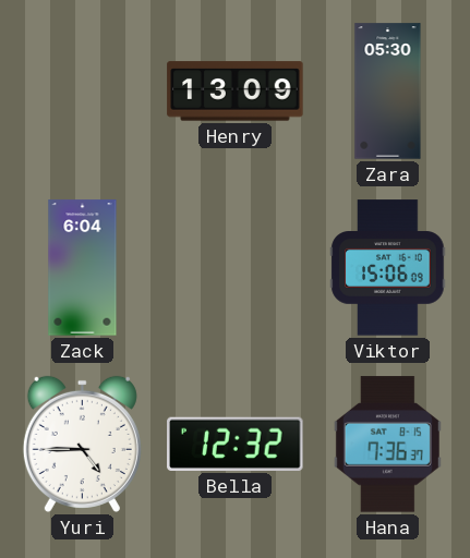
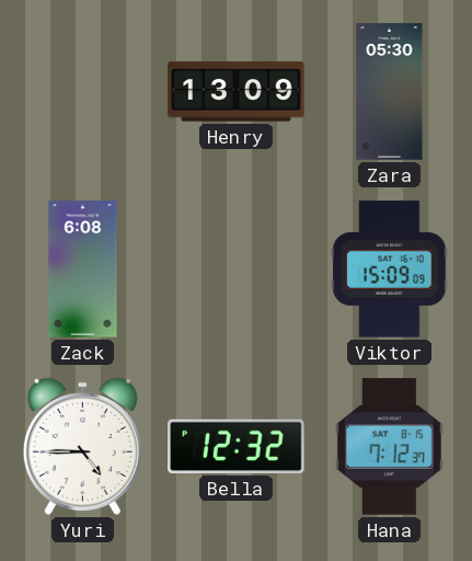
Zack: 6:04 -> 6:08 (83, 270)
Viktor: 15:06 -> 15:09 (390, 270)
Hana: 7:36 -> 7:12 (389, 447)
